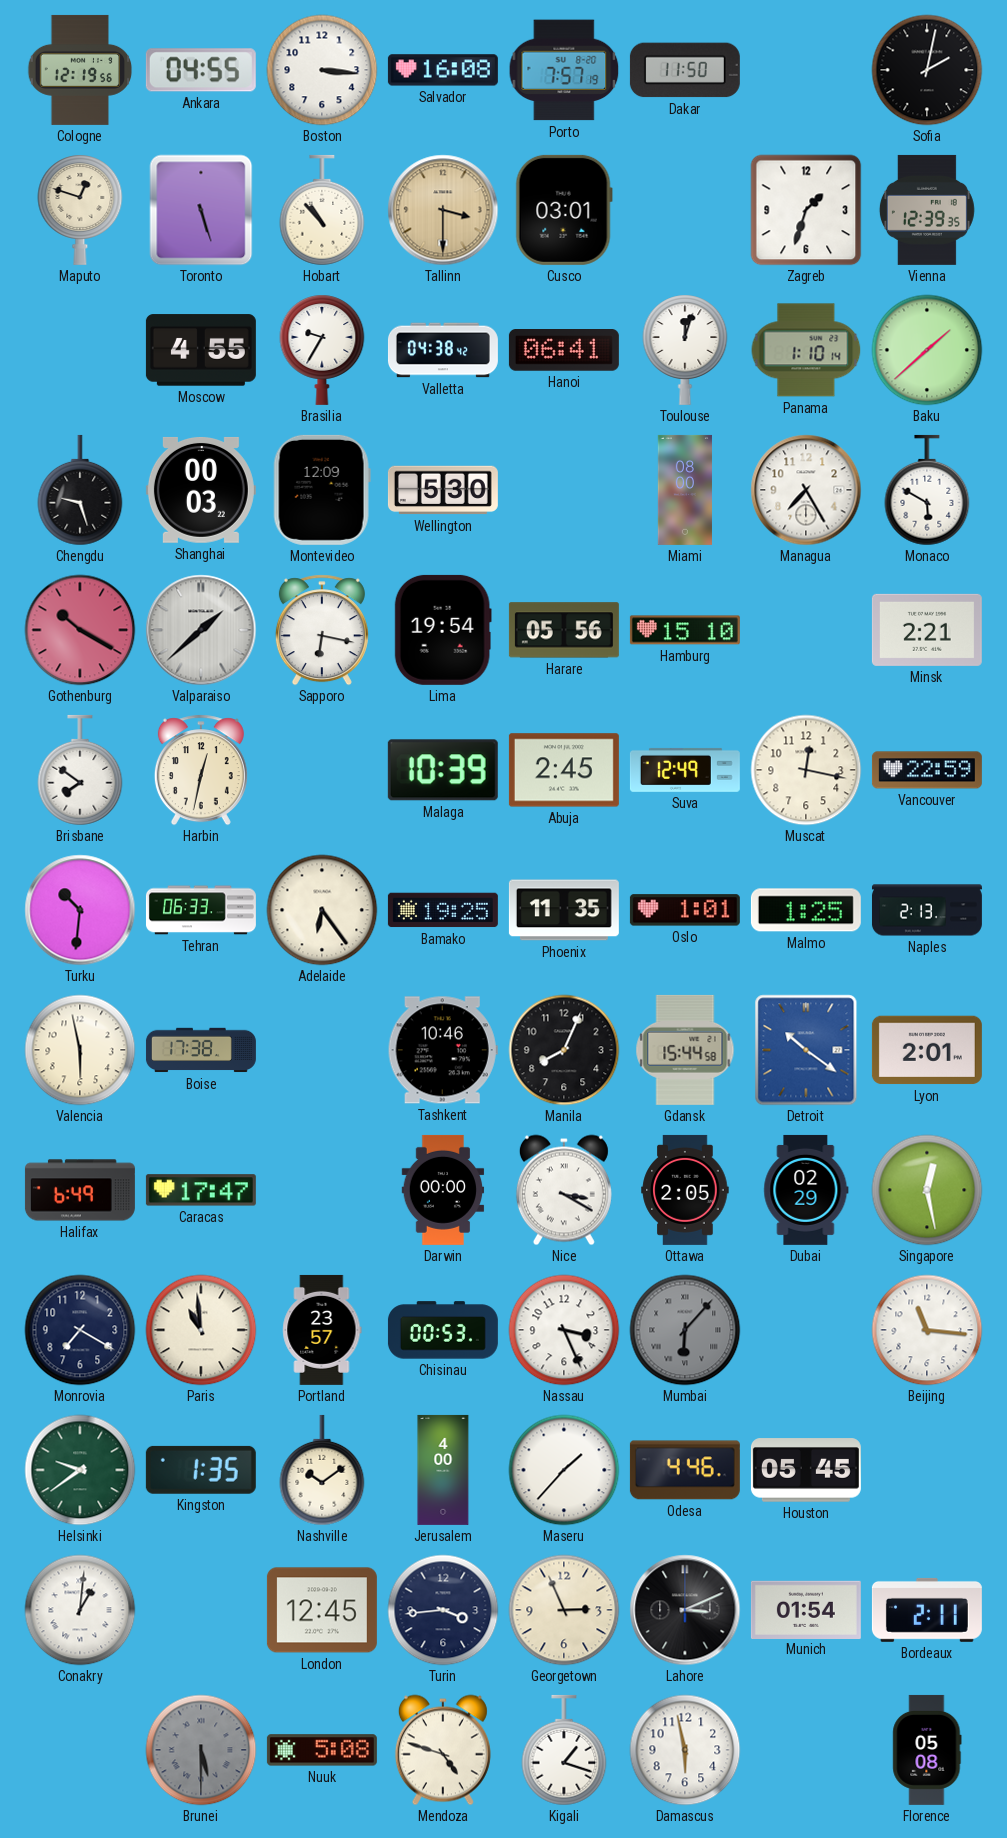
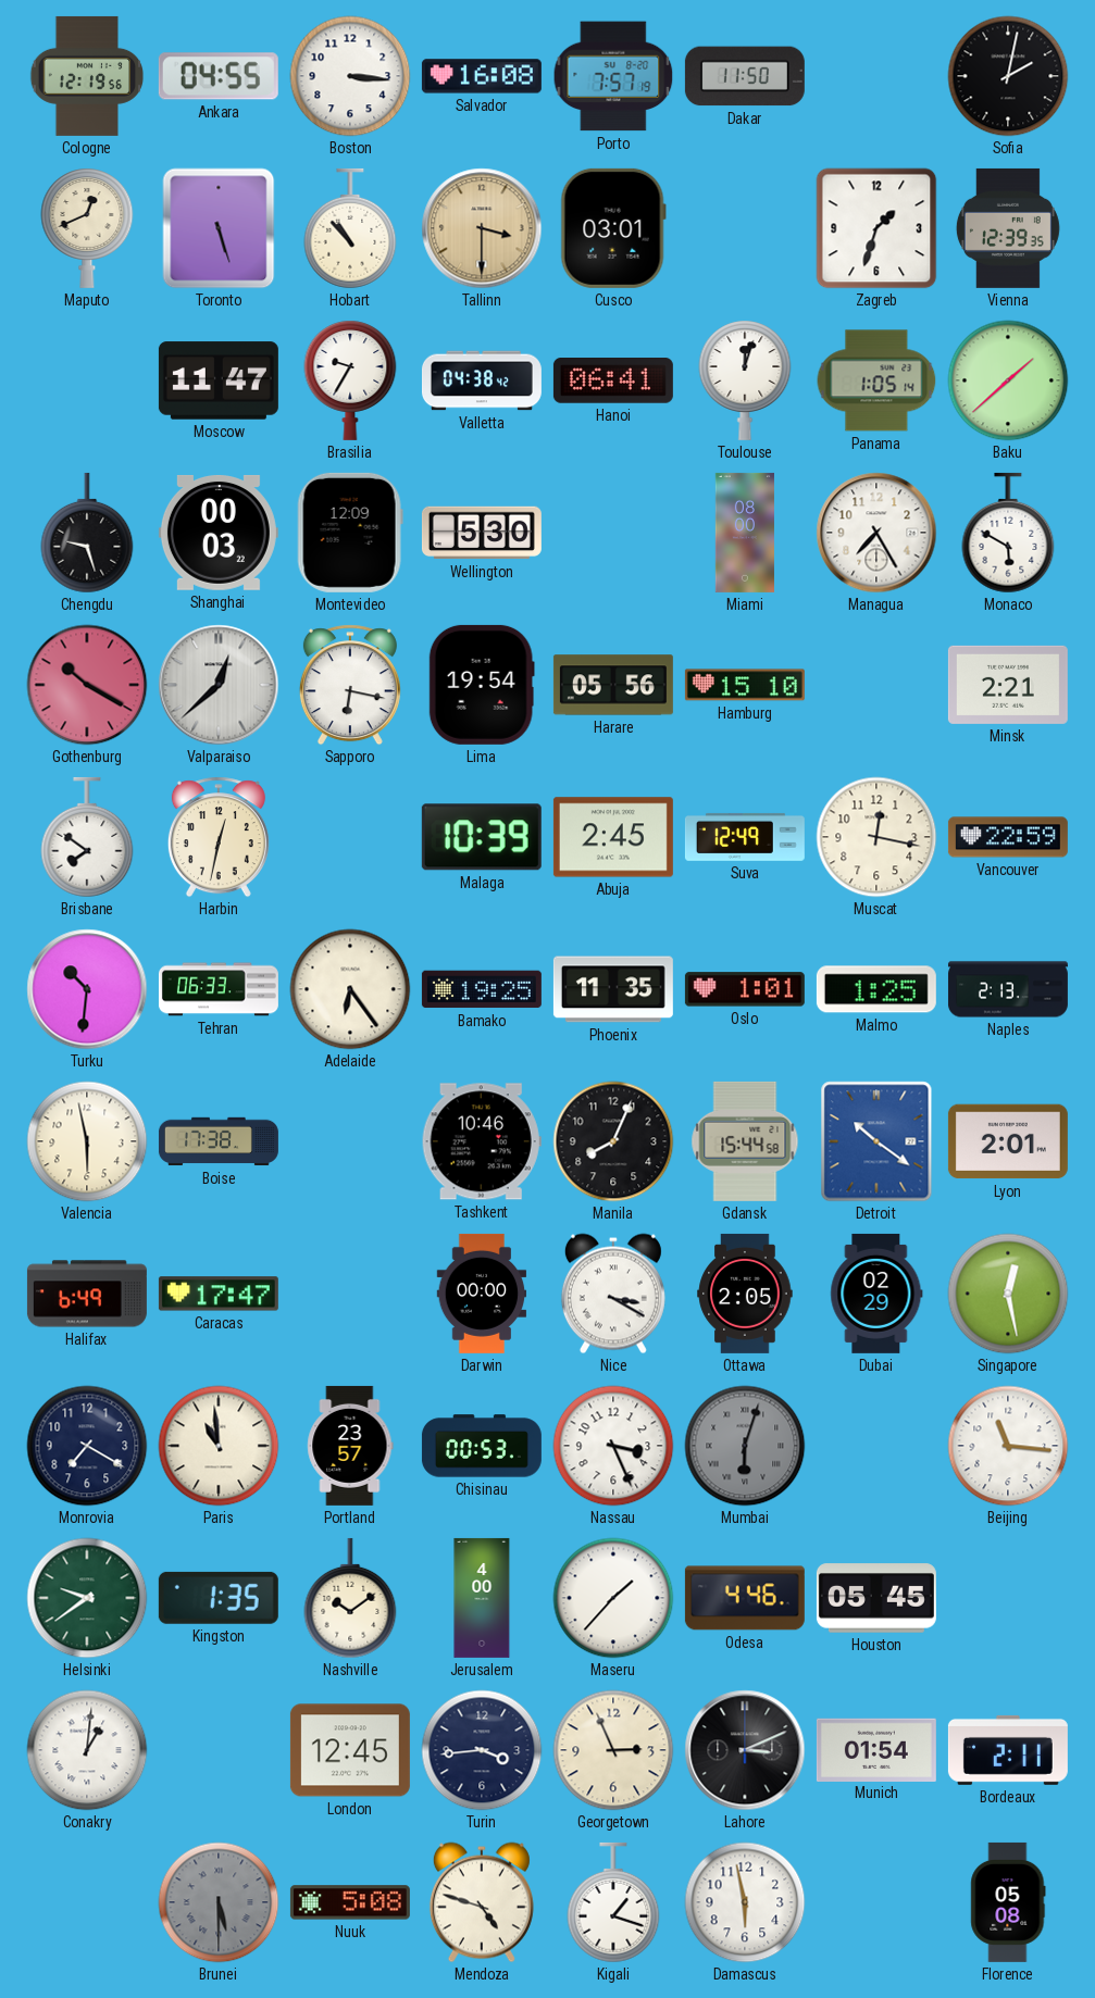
Maputo: 12:48 -> 12:41 (87, 228)
Moscow: 4:55 -> 11:47 (219, 380)
Panama: 1:10 -> 1:05 (876, 380)
Valparaiso: 1:38 -> 12:38 (219, 685)
Mumbai: 6:07 -> 6:03 (745, 1446)
